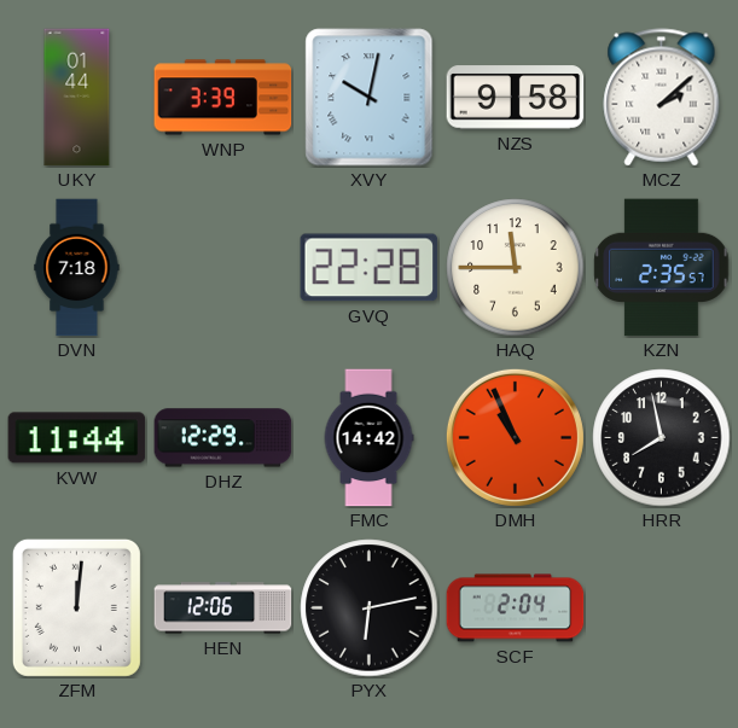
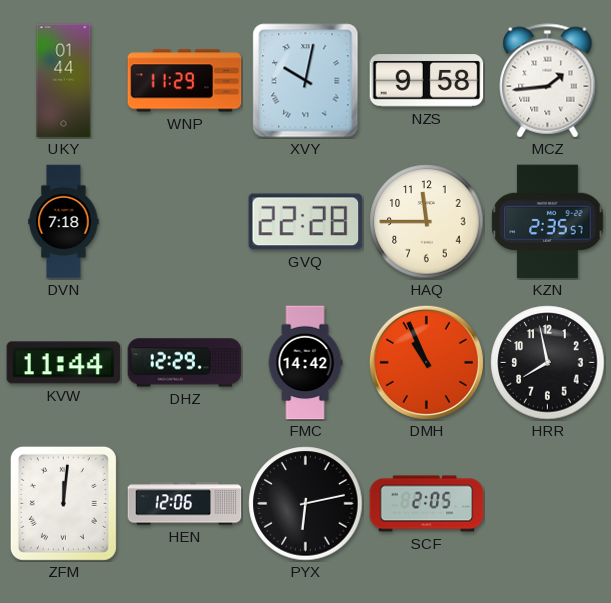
WNP: 3:39 -> 11:29 (185, 81)
MCZ: 2:08 -> 1:44 (548, 81)
SCF: 2:04 -> 2:05 (427, 504)
